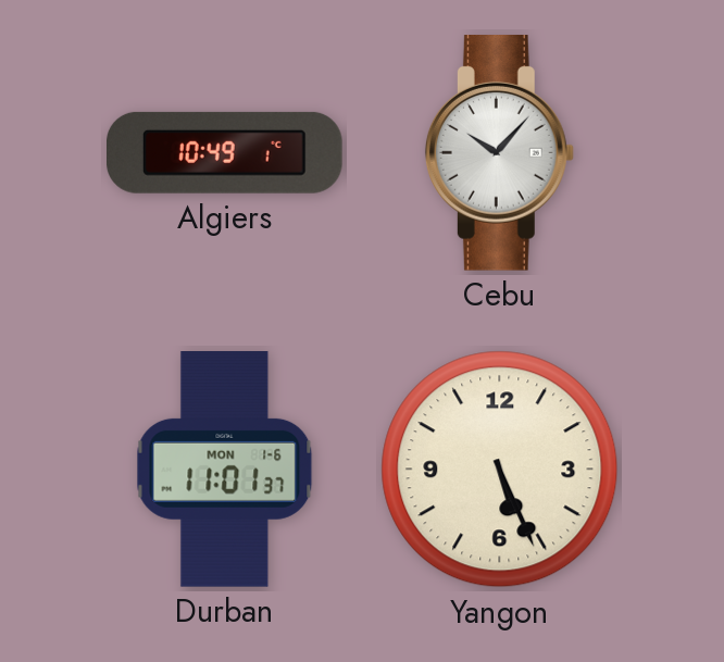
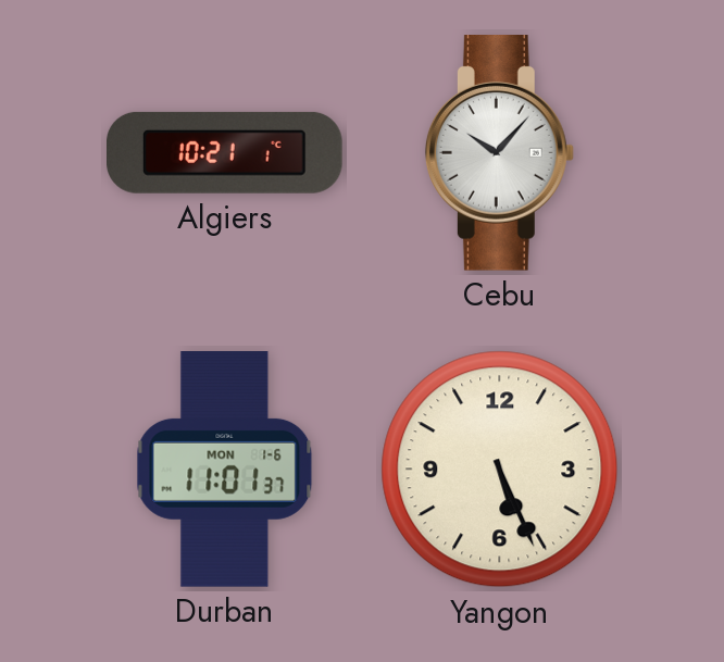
Algiers: 10:49 -> 10:21 (225, 152)
